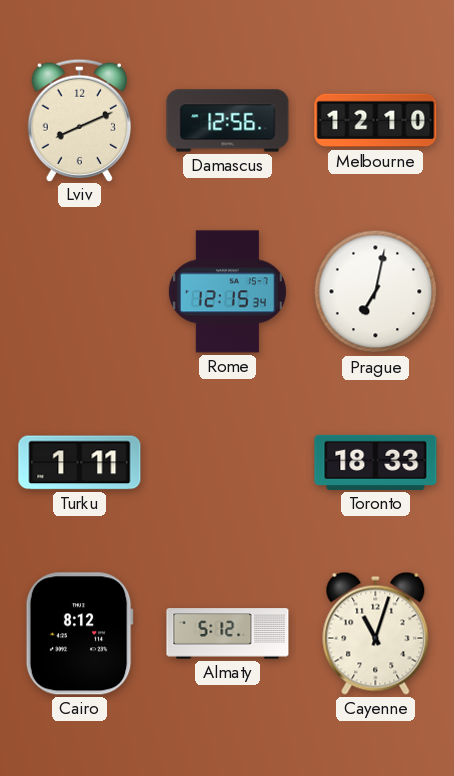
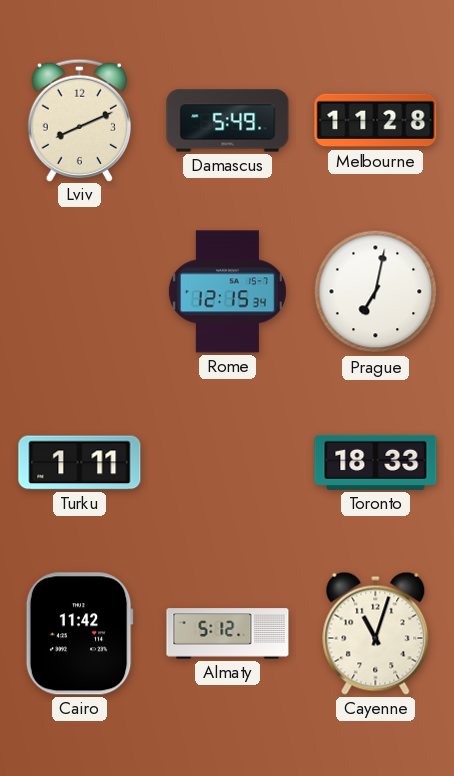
Damascus: 12:56 -> 5:49 (228, 121)
Melbourne: 12:10 -> 11:28 (376, 121)
Cairo: 8:12 -> 11:42 (79, 634)
